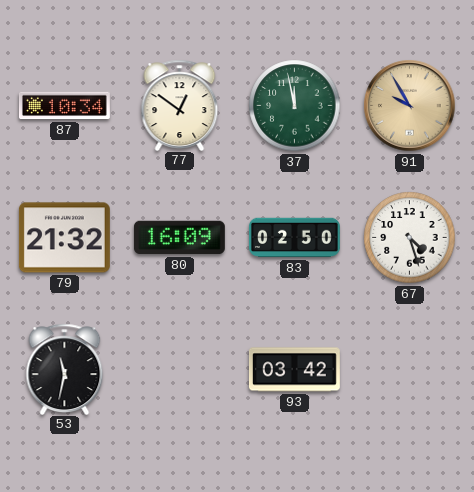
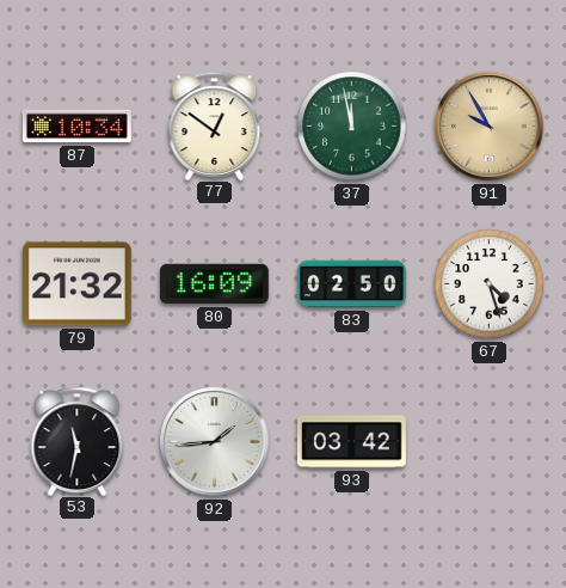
92: none -> 1:44 (215, 442)
